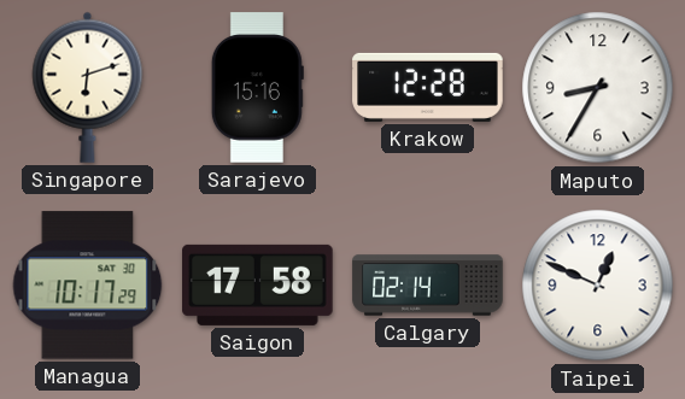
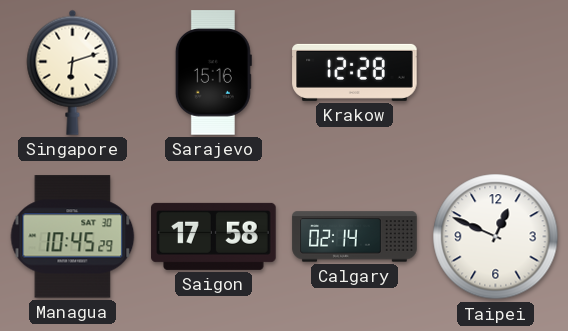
Maputo: 8:35 -> none (598, 88)
Managua: 10:17 -> 10:45 (73, 237)
